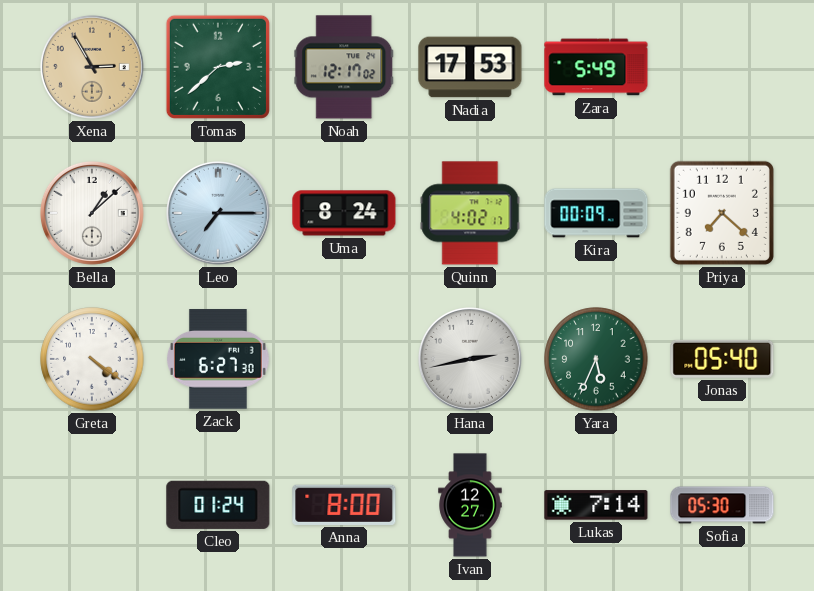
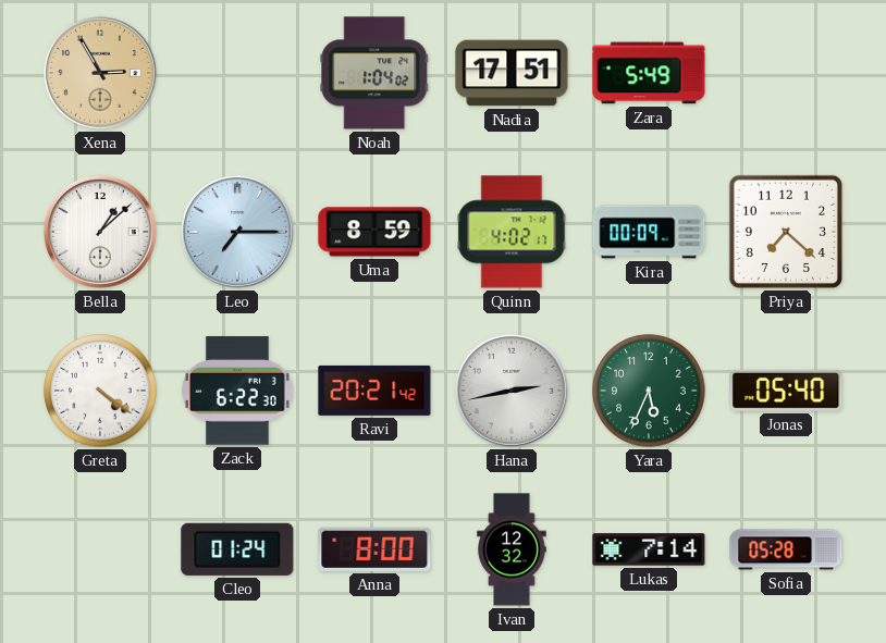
Tomas: 2:38 -> none (218, 67)
Noah: 12:17 -> 1:04 (374, 73)
Nadia: 17:53 -> 17:51 (512, 73)
Uma: 8:24 -> 8:59 (374, 232)
Zack: 6:27 -> 6:22 (237, 391)
Ravi: none -> 20:21 (374, 391)
Ivan: 12:27 -> 12:32 (512, 549)
Sofia: 05:30 -> 05:28 (786, 549)
